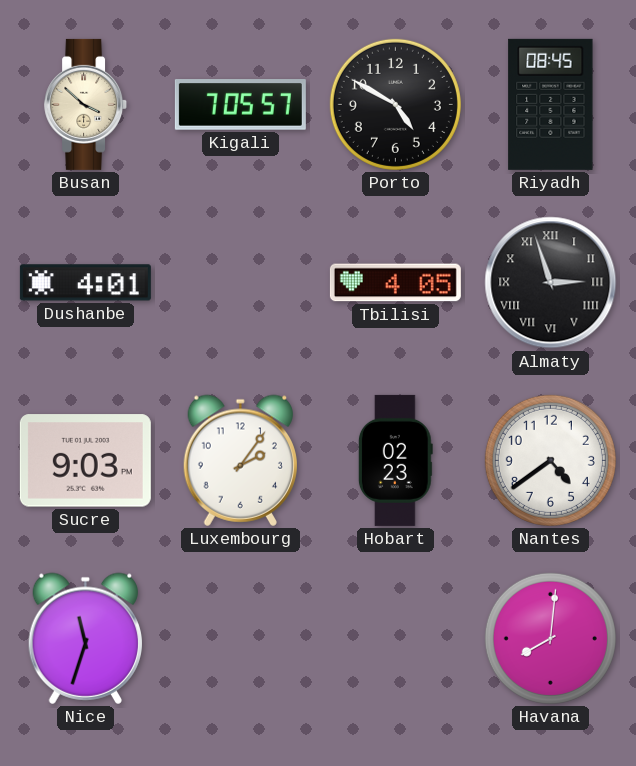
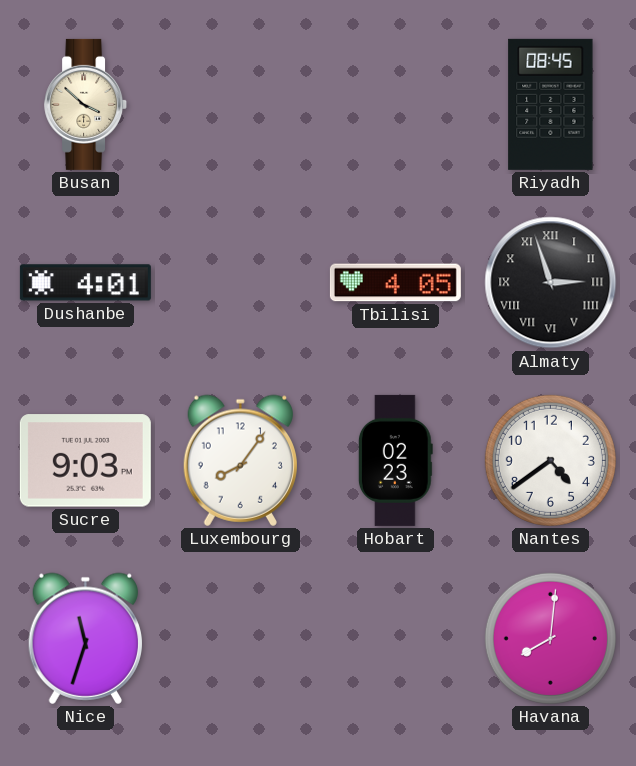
Kigali: 7:05 -> none (240, 105)
Porto: 4:50 -> none (395, 104)
Luxembourg: 2:06 -> 8:06 (240, 460)
